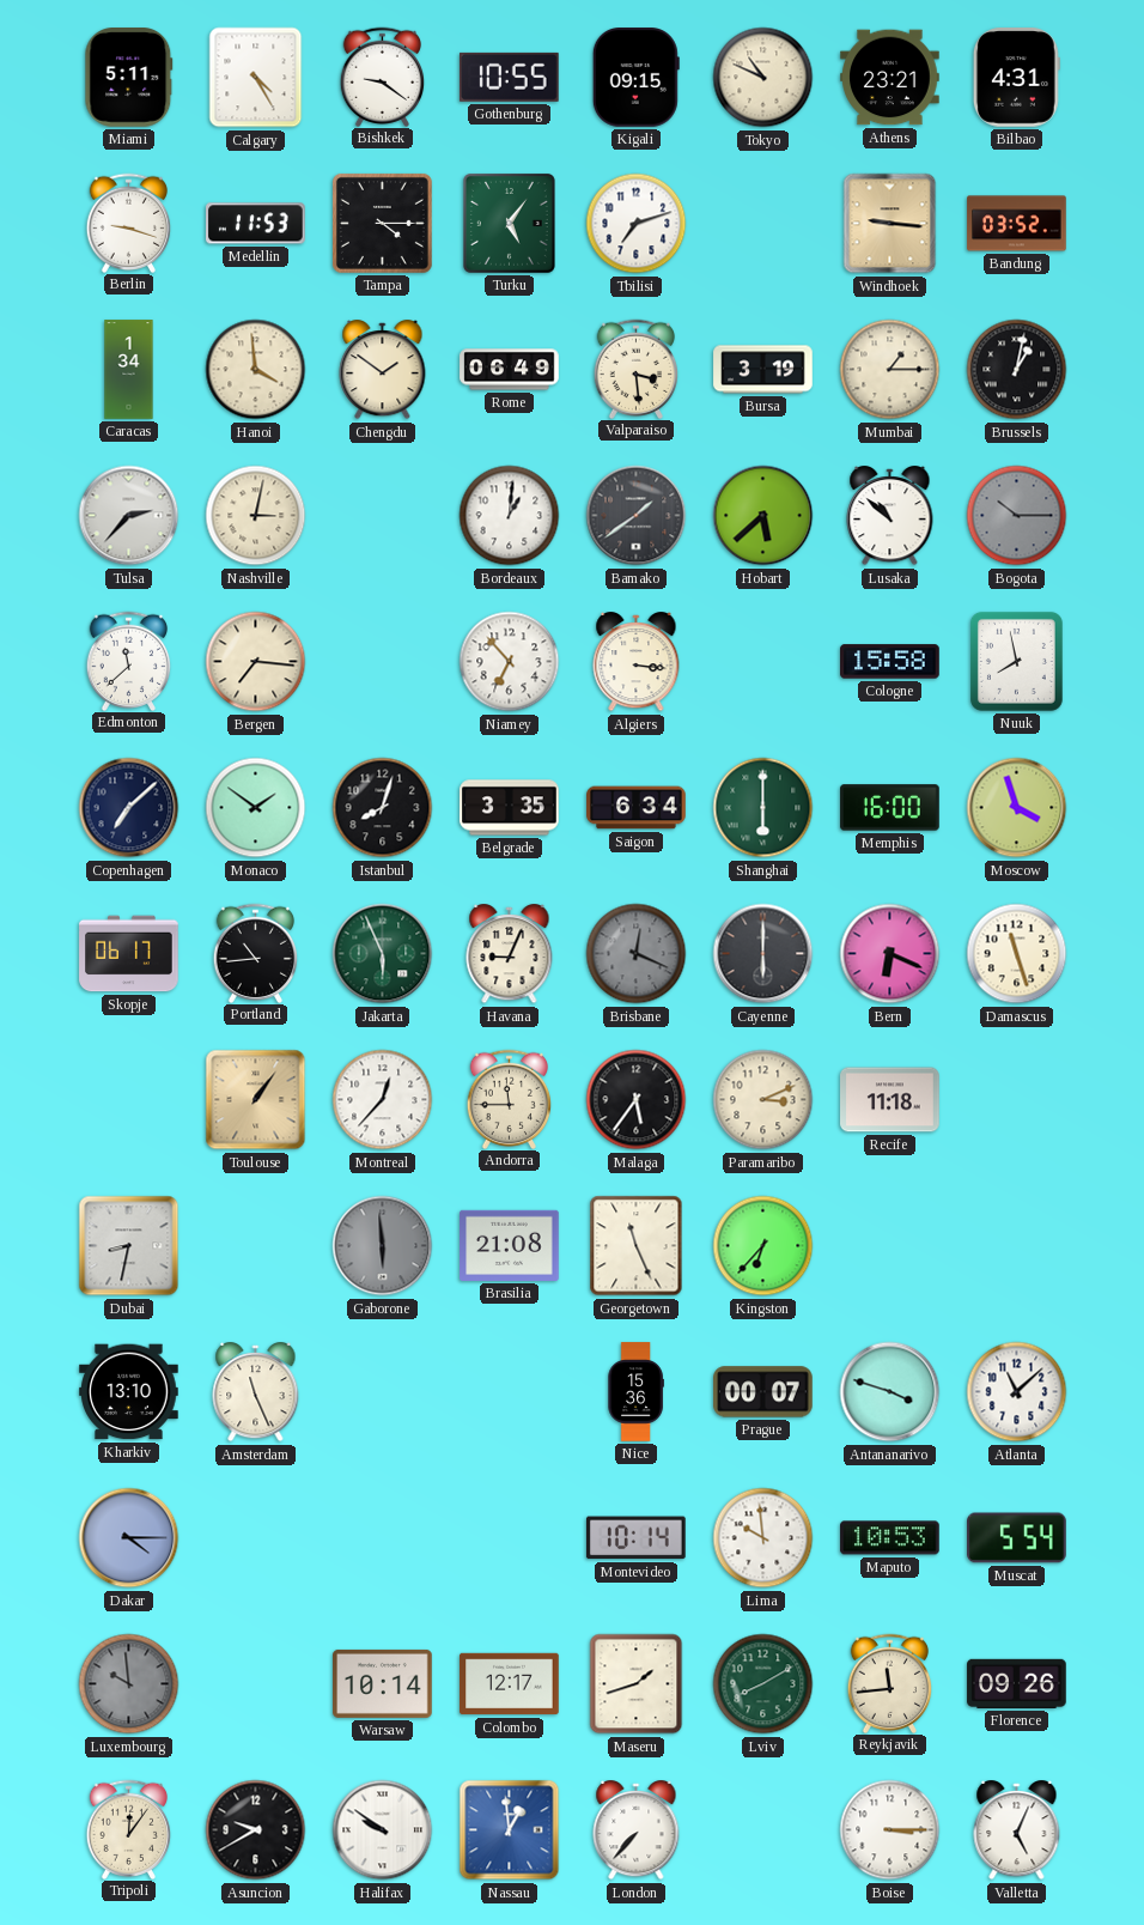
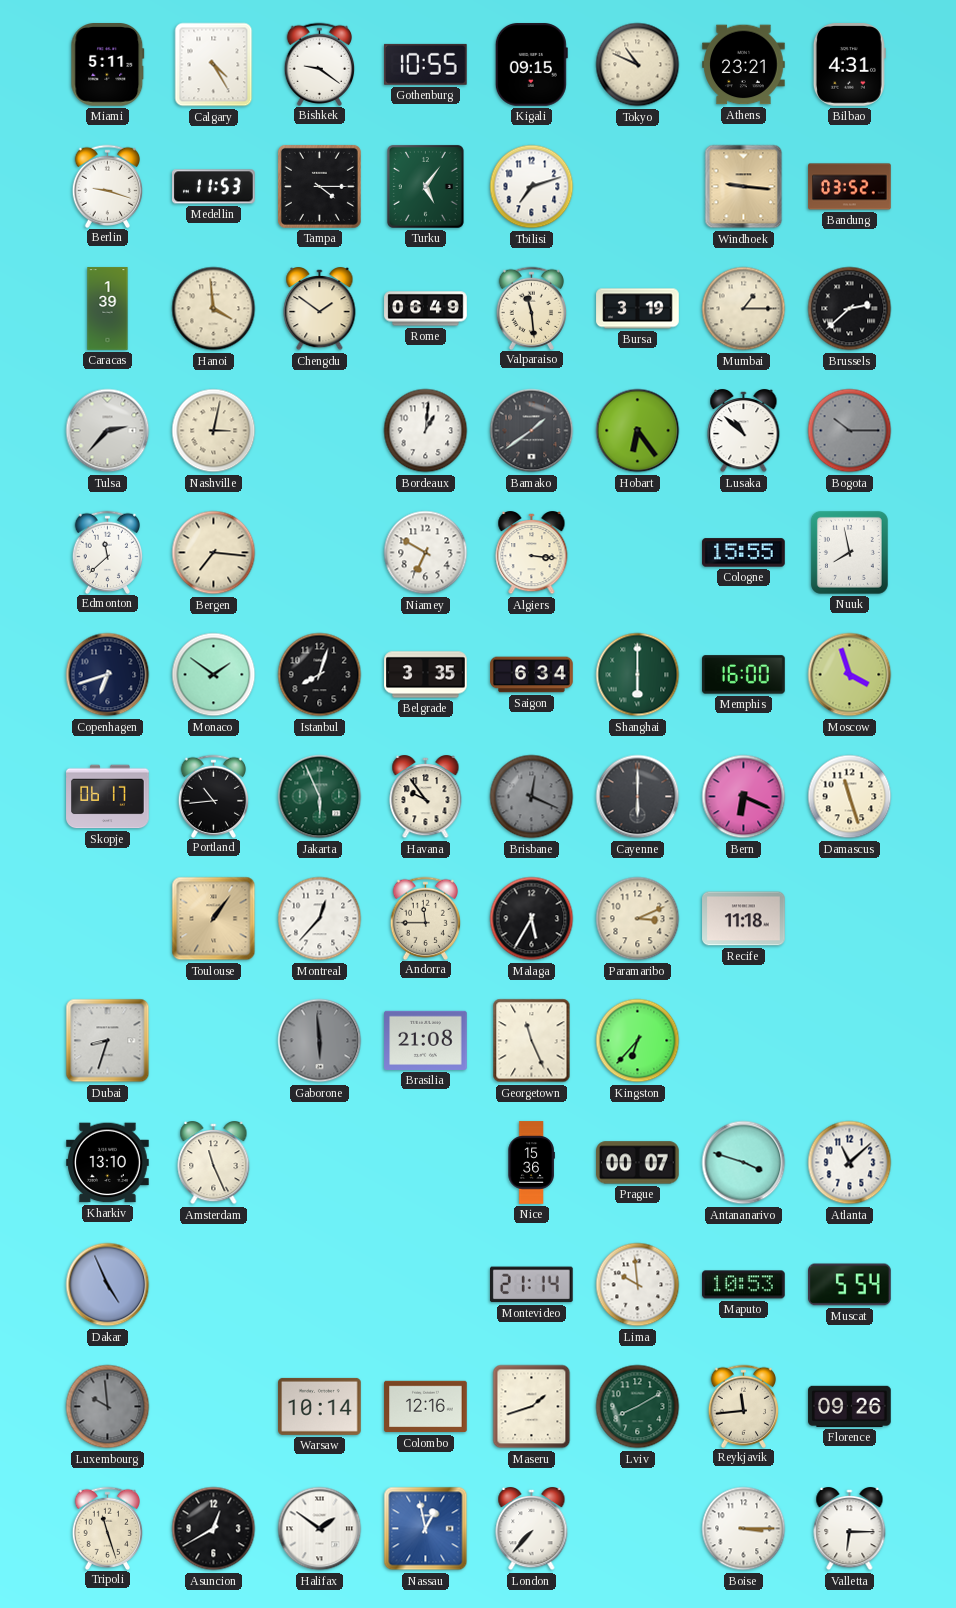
Caracas: 1:34 -> 1:39 (108, 309)
Valparaiso: 3:29 -> 11:29 (532, 308)
Brussels: 1:02 -> 2:38 (850, 309)
Hobart: 5:38 -> 6:24 (638, 431)
Niamey: 6:53 -> 6:50 (426, 553)
Cologne: 15:58 -> 15:55 (744, 553)
Copenhagen: 7:08 -> 6:42 (108, 675)
Havana: 9:04 -> 9:54 (426, 798)
Malaga: 5:36 -> 5:35 (532, 919)
Dubai: 8:32 -> 8:33 (108, 1041)
Dakar: 4:15 -> 4:56 (108, 1285)
Montevideo: 10:14 -> 21:14 (531, 1285)
Colombo: 12:17 -> 12:16 (426, 1407)
Tripoli: 12:06 -> 11:27 (108, 1528)
Asuncion: 9:40 -> 12:40 (214, 1529)
Halifax: 9:51 -> 1:51 (320, 1529)
Nassau: 12:59 -> 12:58 (426, 1529)
Valletta: 5:04 -> 6:15 (850, 1530)
